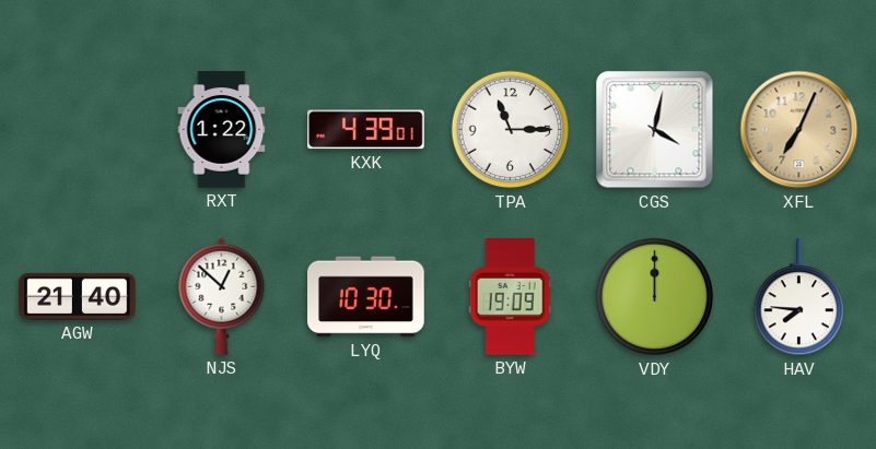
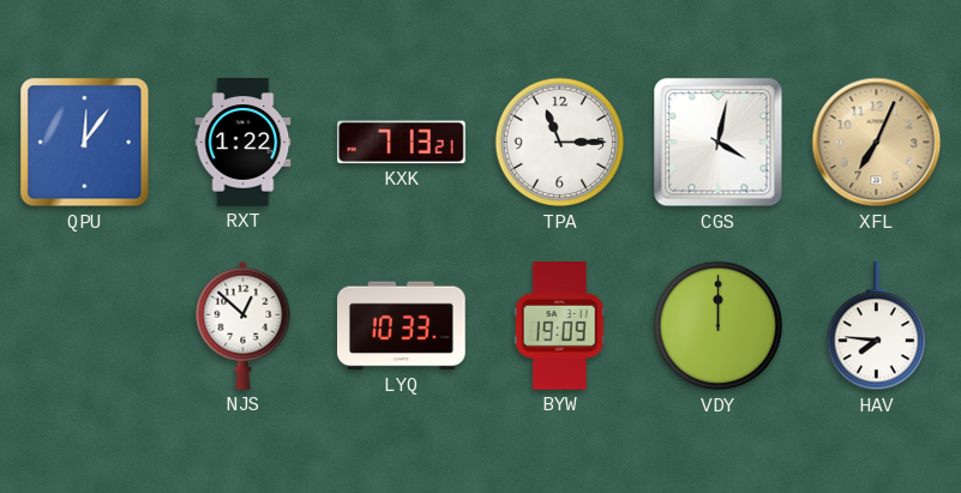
QPU: none -> 12:06 (85, 143)
KXK: 4:39 -> 7:13 (402, 143)
AGW: 21:40 -> none (78, 296)
LYQ: 10:30 -> 10:33 (402, 326)
